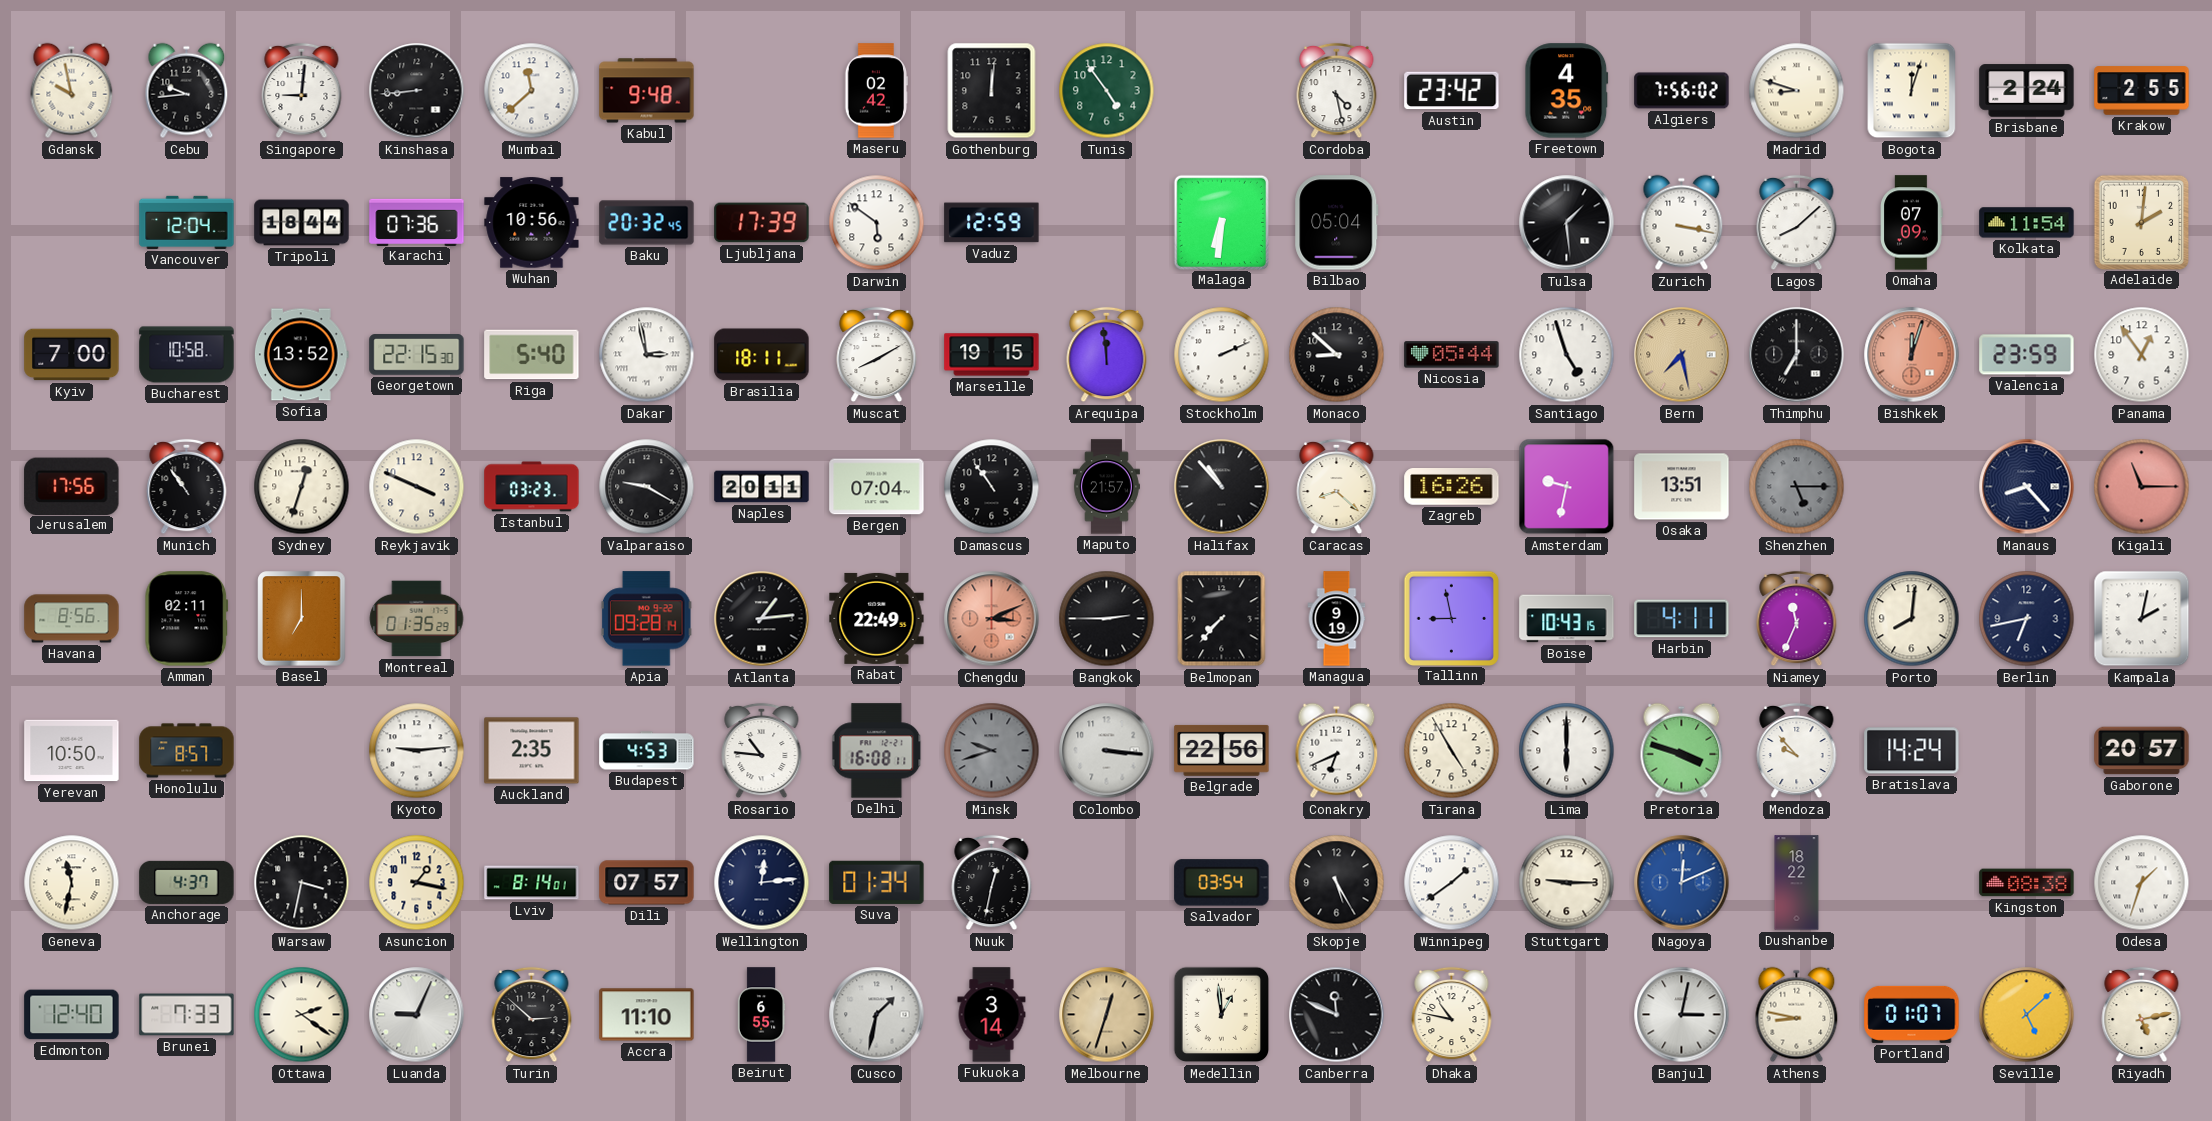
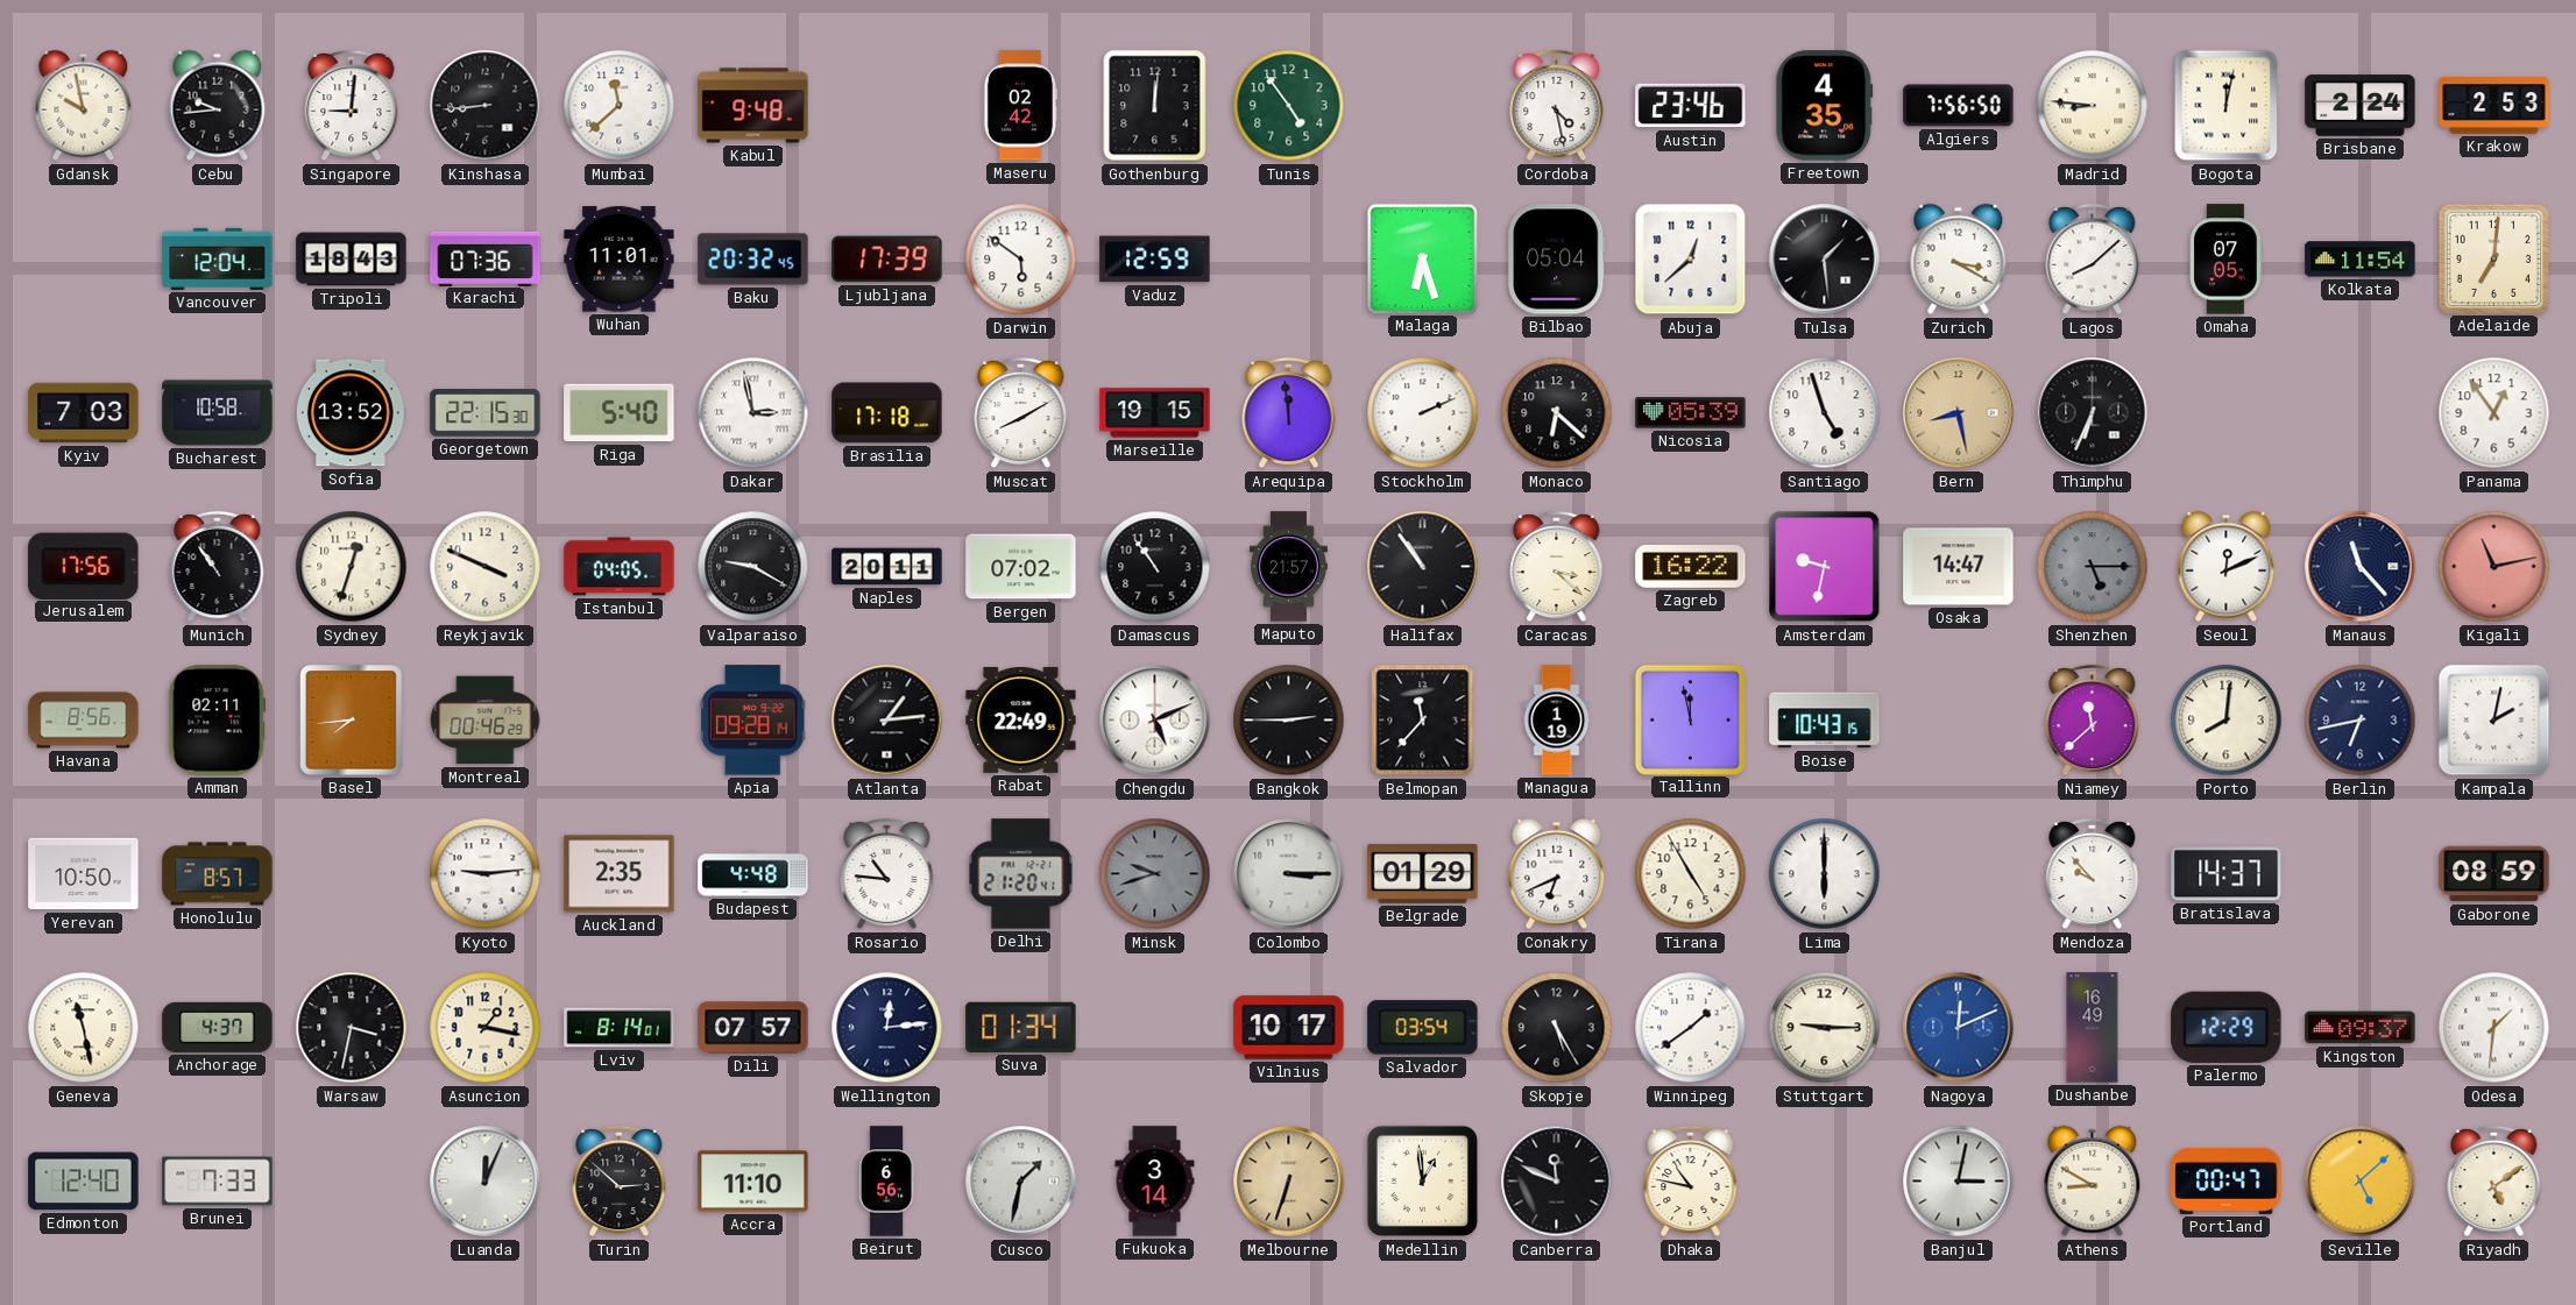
Austin: 23:42 -> 23:46 (1691, 106)
Algiers: 7:56:02 -> 7:56:50 (1959, 106)
Madrid: 8:48 -> 8:46 (2093, 106)
Bogota: 12:03 -> 12:02 (2227, 106)
Krakow: 2:55 -> 2:53 (2494, 106)
Tripoli: 18:44 -> 18:43 (352, 260)
Wuhan: 10:56 -> 11:01 (620, 260)
Malaga: 6:31 -> 6:27 (1422, 258)
Abuja: none -> 12:38 (1691, 260)
Zurich: 3:17 -> 3:20 (1959, 260)
Omaha: 07:09 -> 07:05 (2227, 260)
Adelaide: 2:01 -> 7:01 (2493, 258)
Kyiv: 7:00 -> 7:03 (84, 413)
Brasilia: 18:11 -> 17:18 (887, 413)
Monaco: 8:52 -> 6:22 (1557, 413)
Nicosia: 05:44 -> 05:39 (1691, 413)
Bern: 7:28 -> 8:28 (1959, 413)
Thimphu: 7:00 -> 6:34 (2093, 413)
Bishkek: 12:03 -> none (1912, 355)
Valencia: 23:59 -> none (2027, 355)
Istanbul: 03:23 -> 04:05 (620, 567)
Bergen: 07:04 -> 07:02 (1021, 567)
Halifax: 10:53 -> 10:54 (1423, 567)
Caracas: 8:22 -> 3:22 (1557, 567)
Zagreb: 16:26 -> 16:22 (1691, 567)
Osaka: 13:51 -> 14:47 (1959, 567)
Seoul: none -> 12:11 (2227, 567)
Manaus: 8:23 -> 11:23 (2361, 567)
Kigali: 11:15 -> 11:13 (2494, 567)
Basel: 7:00 -> 7:44 (352, 721)
Montreal: 01:35 -> 00:46 (486, 721)
Chengdu: 3:11 -> 5:11 (1155, 721)
Chengdu dial: salmon -> white (1155, 721)
Belmopan: 7:37 -> 11:37 (1423, 721)
Managua: 9:19 -> 1:19 (1557, 721)
Tallinn: 8:58 -> 11:58 (1690, 719)
Harbin: 4:11 -> none (1682, 619)
Niamey: 11:34 -> 11:38 (2093, 721)
Budapest: 4:53 -> 4:48 (753, 874)
Delhi: 16:08 -> 21:20 (1021, 874)
Colombo: 3:16 -> 3:15 (1289, 874)
Belgrade: 22:56 -> 01:29 (1423, 873)
Pretoria: 3:48 -> none (1682, 751)
Bratislava: 14:24 -> 14:37 (2227, 874)
Gaborone: 20:57 -> 08:59 (2494, 874)
Geneva: 11:32 -> 11:28 (84, 1028)
Nuuk: 12:32 -> none (992, 883)
Vilnius: none -> 10:17 (1289, 1028)
Dushanbe: 18:22 -> 16:49 (2093, 1028)
Palermo: none -> 12:29 (2227, 1027)
Kingston: 08:38 -> 09:37 (2361, 1028)
Odesa: 1:33 -> 1:31 (2494, 1028)
Ottawa: 2:21 -> none (302, 1015)
Luanda: 9:04 -> 12:04 (486, 1182)
Beirut: 6:55 -> 6:56 (886, 1182)
Melbourne: 12:33 -> 6:33 (1289, 1182)
Athens: 8:47 -> 8:50 (2093, 1182)
Portland: 01:07 -> 00:47 (2227, 1180)
Riyadh: 5:13 -> 5:09 (2494, 1182)
